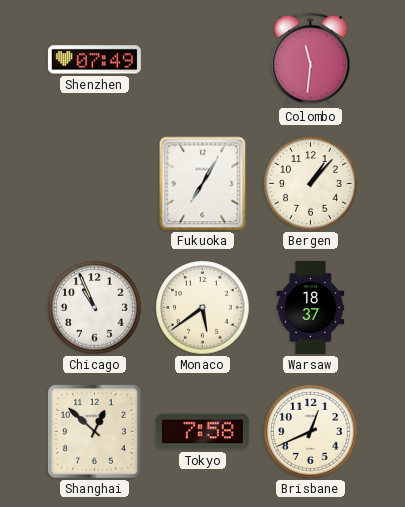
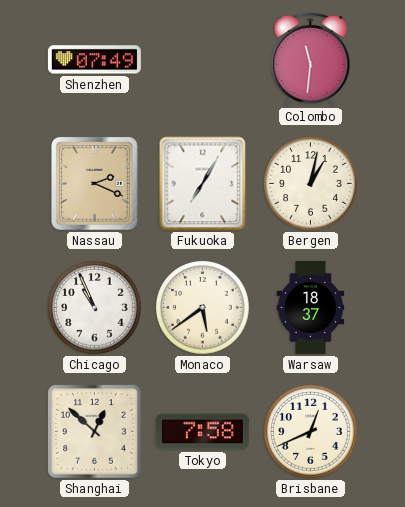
Nassau: none -> 2:19 (95, 184)
Bergen: 1:07 -> 1:02 (311, 184)
